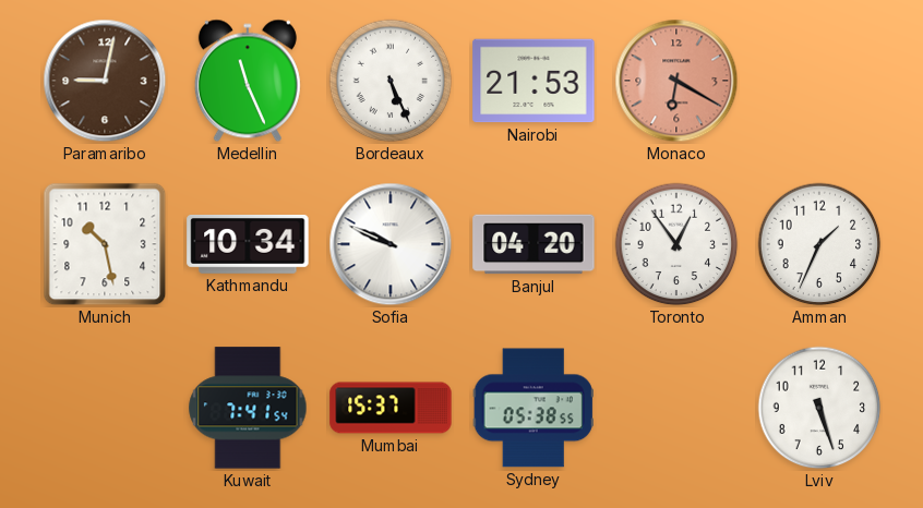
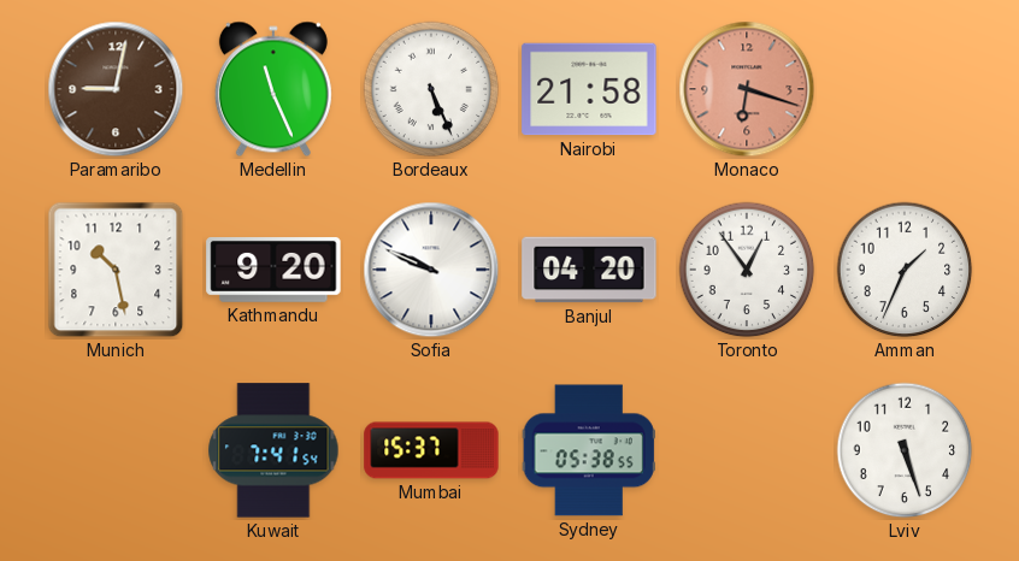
Nairobi: 21:53 -> 21:58 (589, 89)
Monaco: 6:20 -> 6:18 (747, 89)
Kathmandu: 10:34 -> 9:20 (273, 270)
